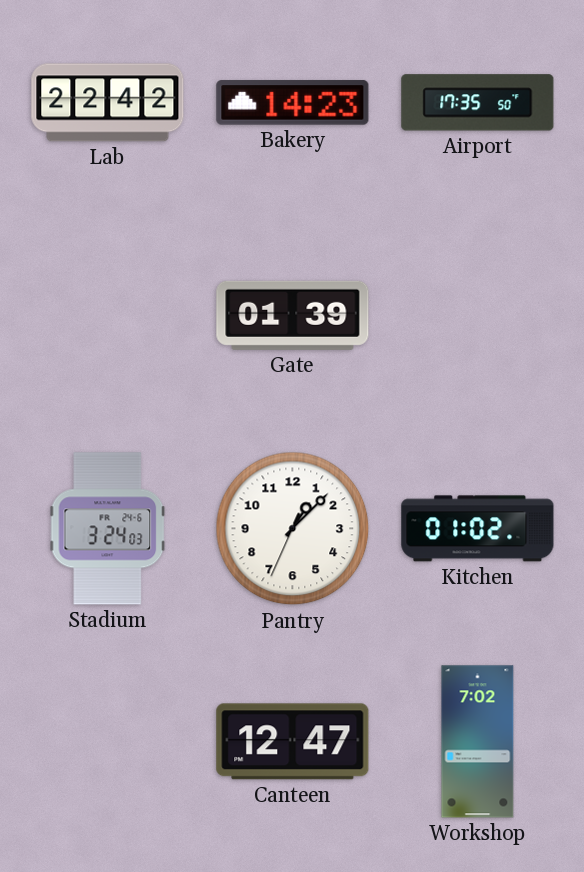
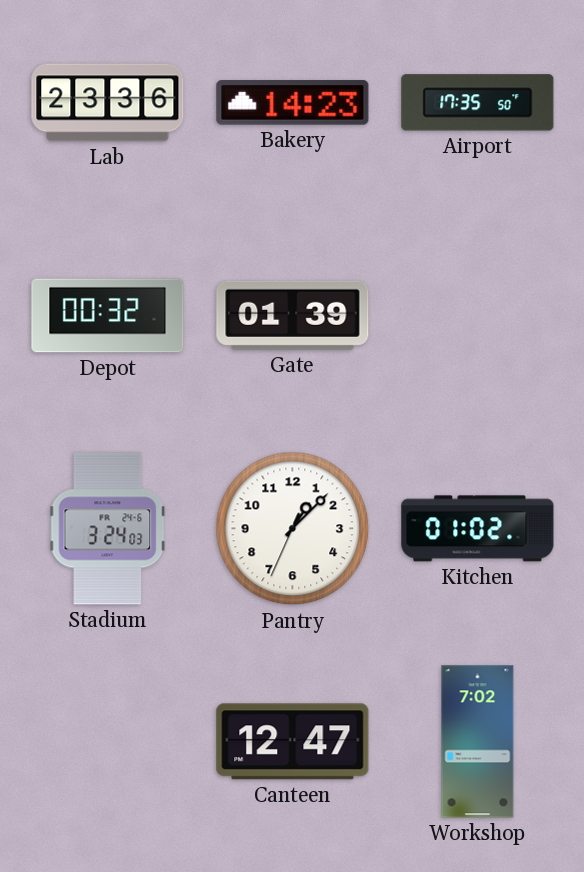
Lab: 22:42 -> 23:36 (108, 103)
Depot: none -> 00:32 (108, 316)
